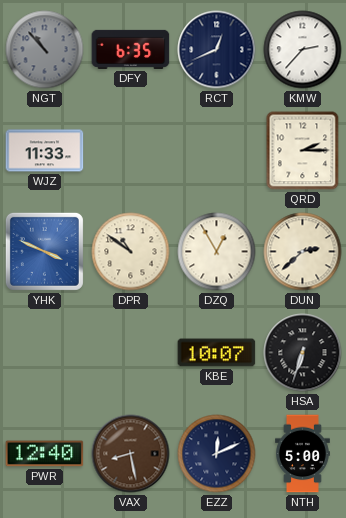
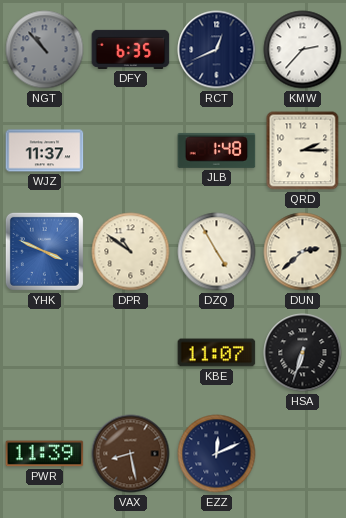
WJZ: 11:33 -> 11:37 (45, 151)
JLB: none -> 1:48 (217, 150)
DZQ: 12:55 -> 4:55 (217, 252)
KBE: 10:07 -> 11:07 (217, 353)
PWR: 12:40 -> 11:39 (45, 454)
NTH: 5:00 -> none (303, 454)
